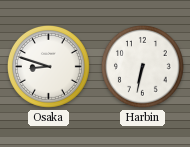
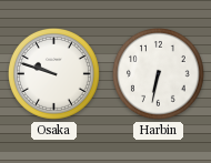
Osaka: 8:48 -> 9:48 (53, 73)
